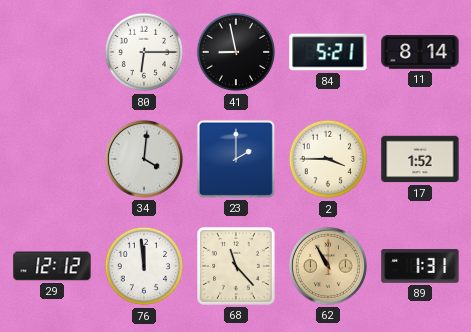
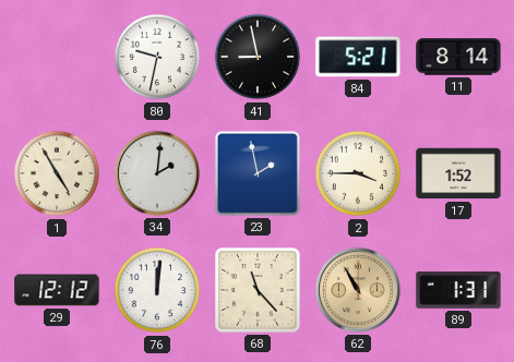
80: 6:15 -> 9:32 (157, 57)
1: none -> 4:55 (57, 173)
34: 4:01 -> 2:01 (157, 173)
23: 2:00 -> 1:58 (258, 173)
76: 11:59 -> 12:01 (157, 290)
